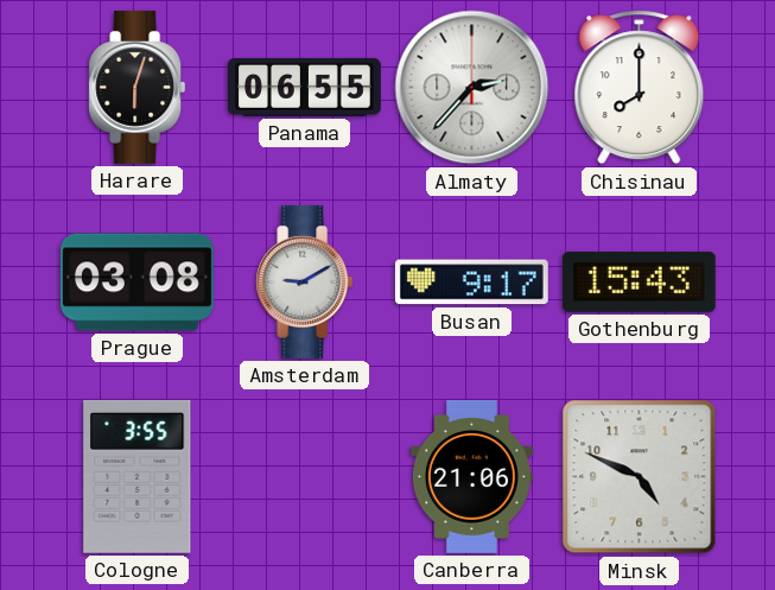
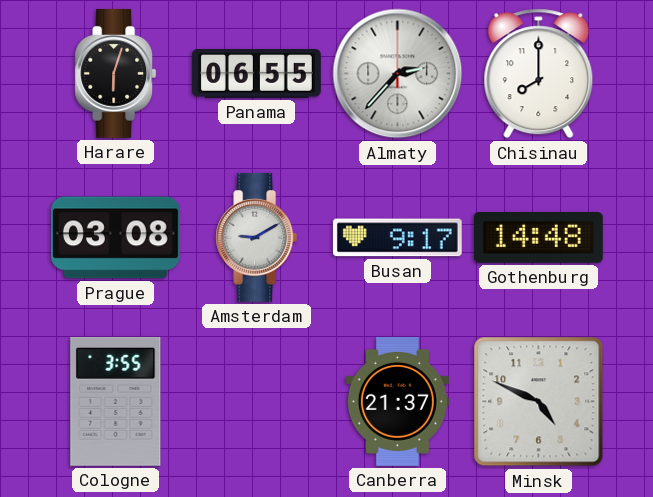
Gothenburg: 15:43 -> 14:48 (538, 238)
Canberra: 21:06 -> 21:37 (397, 401)
